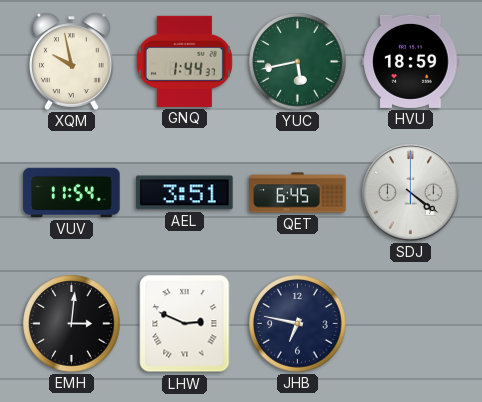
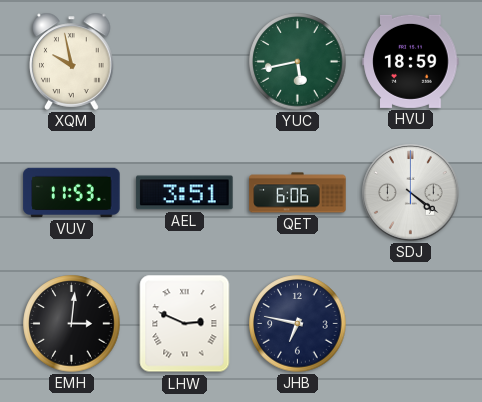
GNQ: 1:44 -> none (184, 61)
VUV: 11:54 -> 11:53 (72, 193)
QET: 6:45 -> 6:06 (298, 193)
